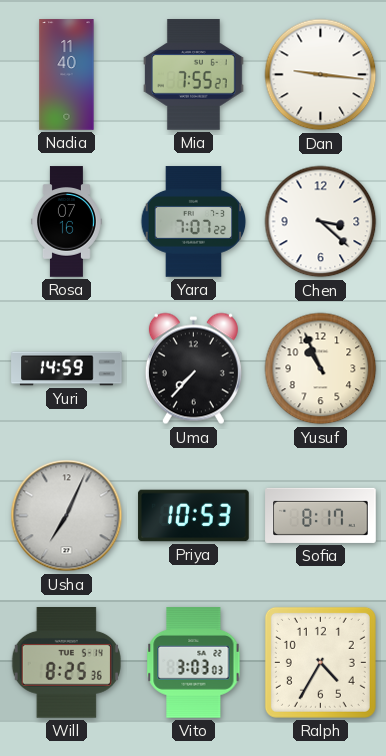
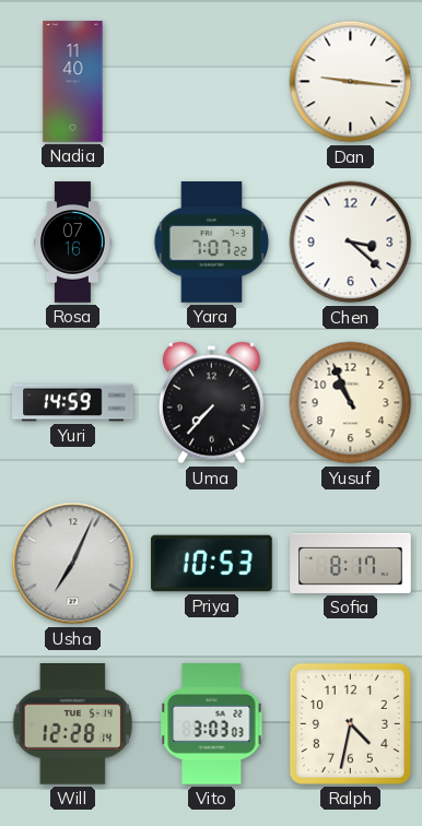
Mia: 7:55 -> none (194, 75)
Will: 8:25 -> 12:28 (72, 724)
Ralph: 4:35 -> 4:32 (350, 723)
